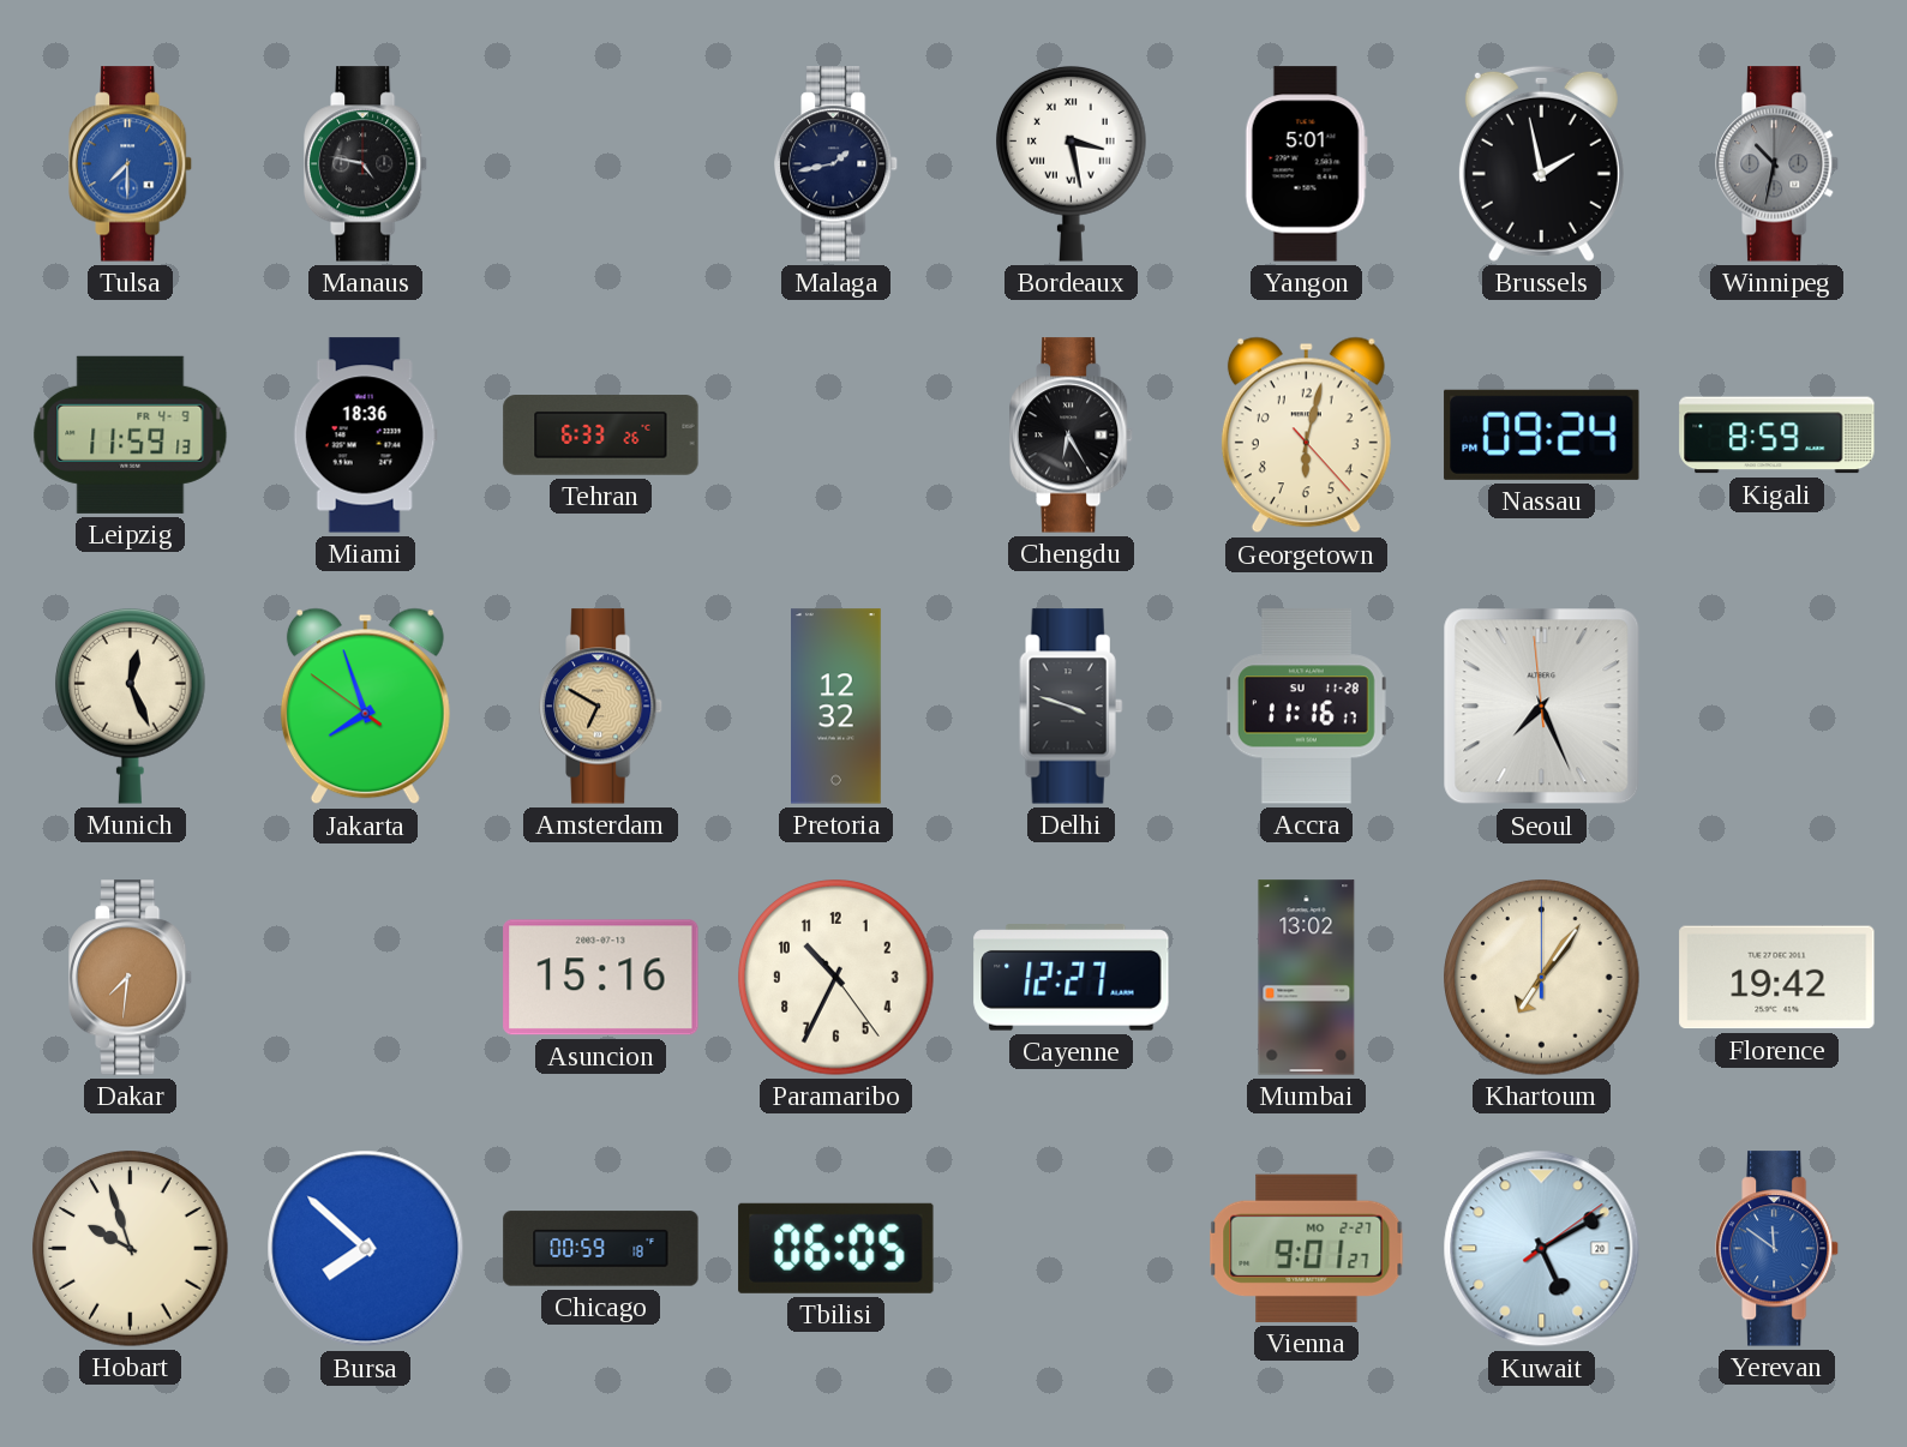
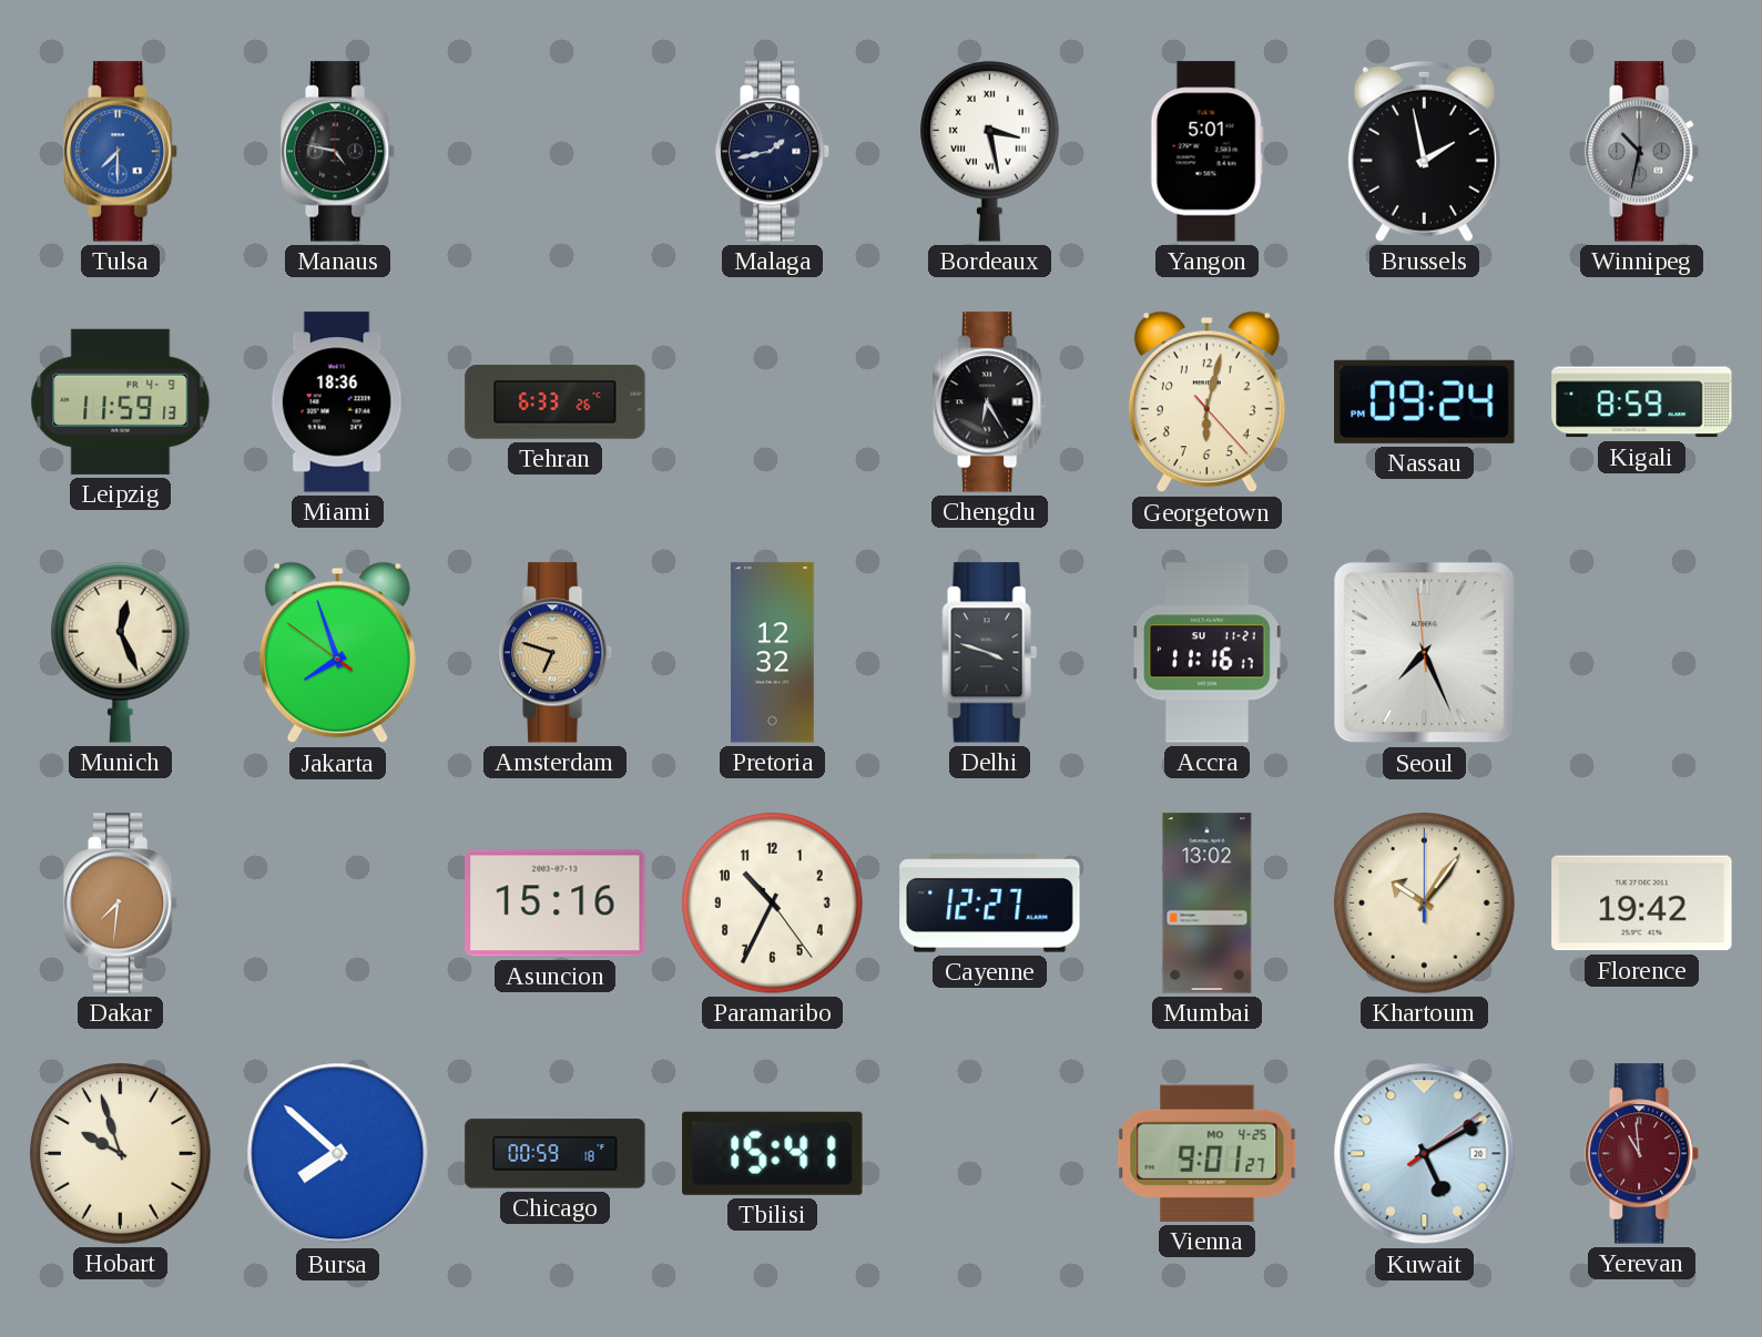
Amsterdam: 6:50 -> 6:48 (557, 653)
Accra date: SU 11-28 -> SU 11-21 (1206, 653)
Khartoum: 7:06 -> 10:06 (1425, 904)
Tbilisi: 06:05 -> 15:41 (773, 1153)
Vienna date: MO 2-27 -> MO 4-25 (1208, 1153)
Yerevan: 11:51 -> 10:59 (1643, 1154)
Yerevan dial: blue -> burgundy (1643, 1154)
